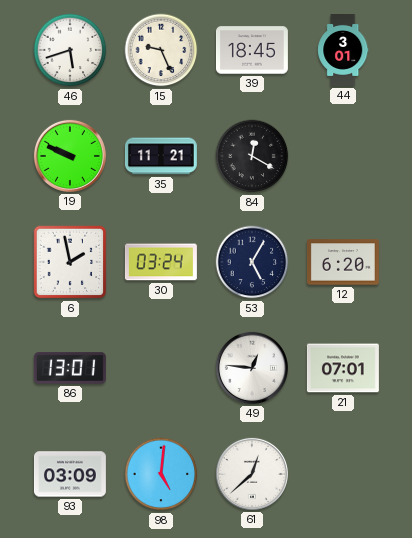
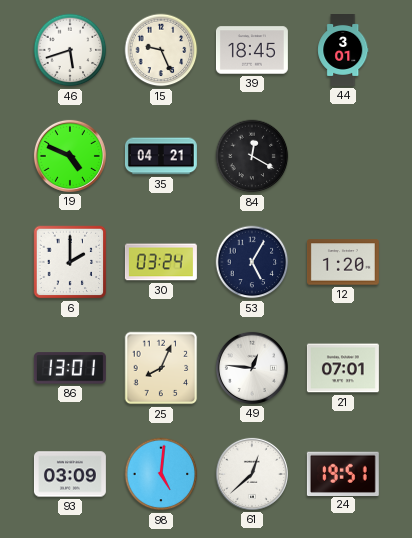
19: 9:49 -> 4:49 (70, 156)
35: 11:21 -> 04:21 (161, 156)
6: 1:58 -> 2:00 (70, 262)
12: 6:20 -> 1:20 (343, 262)
25: none -> 8:04 (161, 368)
24: none -> 19:51 (343, 473)
